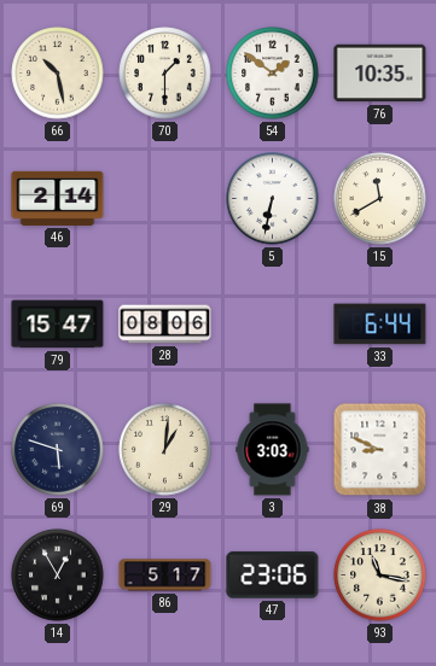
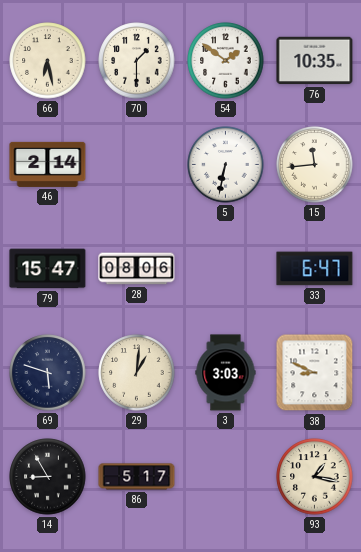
66: 10:28 -> 6:28 (48, 61)
15: 11:40 -> 11:44 (315, 165)
33: 6:44 -> 6:47 (315, 269)
14: 12:55 -> 8:55 (48, 477)
47: 23:06 -> none (273, 576)
93: 11:17 -> 1:17 (315, 477)
